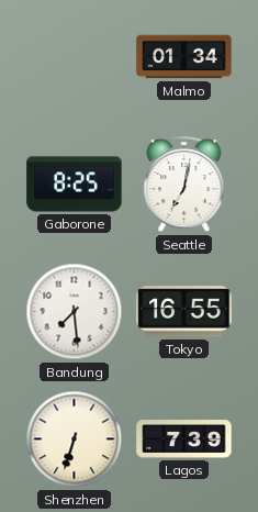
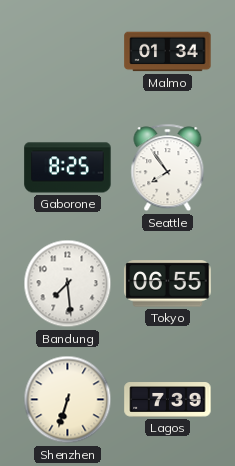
Seattle: 7:02 -> 7:54 (168, 168)
Tokyo: 16:55 -> 06:55 (168, 284)
